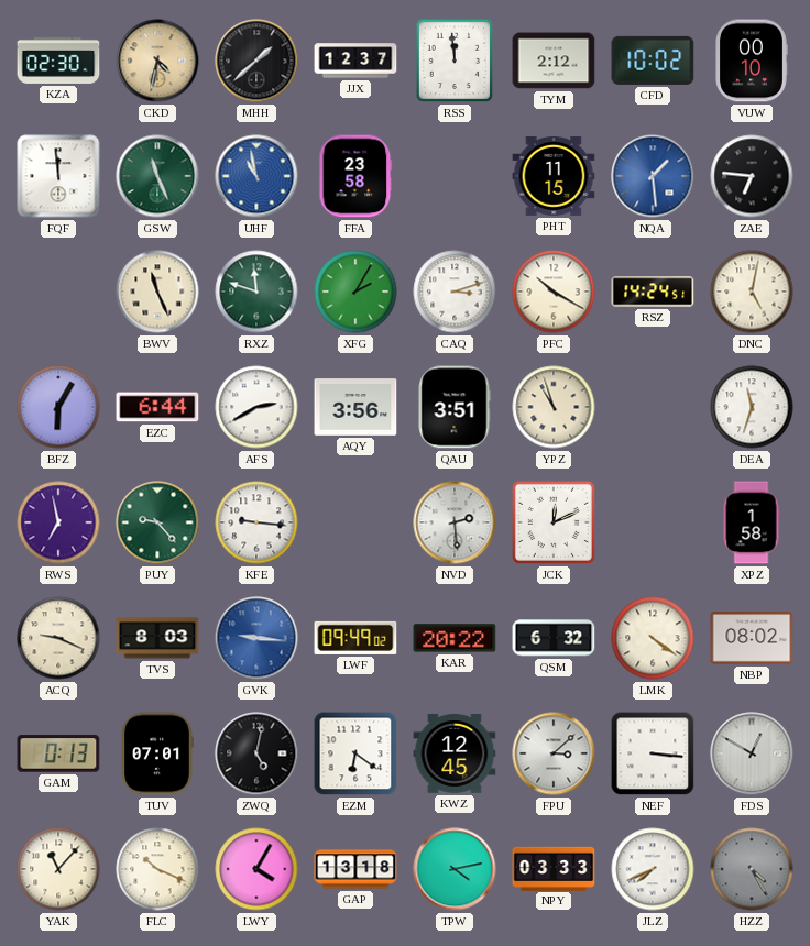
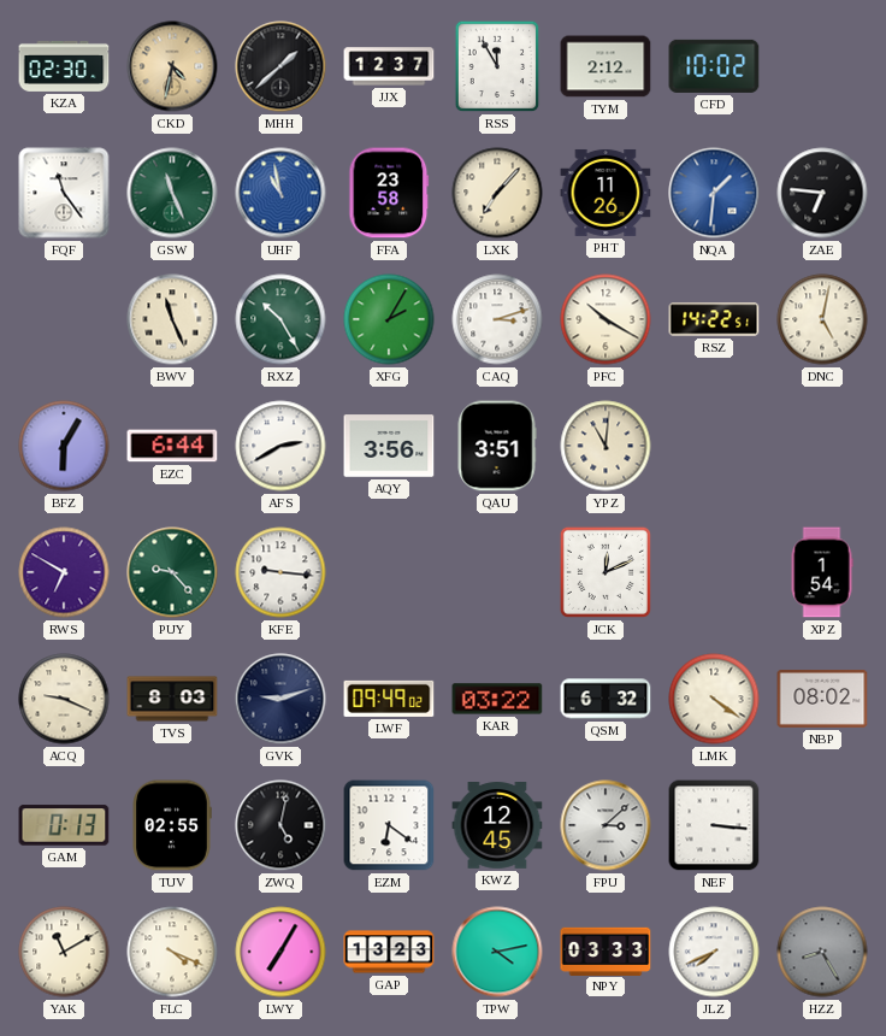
RSS: 11:59 -> 11:55 (497, 66)
VUW: 00:10 -> none (752, 61)
FQF: 11:59 -> 11:24 (64, 193)
LXK: none -> 7:07 (497, 193)
PHT: 11:15 -> 11:26 (606, 193)
NQA: 1:29 -> 1:31 (714, 193)
RXZ: 11:48 -> 10:25 (280, 319)
RSZ: 14:24 -> 14:22 (714, 319)
YPZ: 10:57 -> 11:01 (606, 446)
DEA: 11:33 -> none (752, 407)
RWS: 6:58 -> 6:50 (64, 572)
NVD: 2:29 -> none (455, 522)
XPZ: 1:58 -> 1:54 (822, 572)
GVK: 9:16 -> 9:12 (280, 699)
GVK dial: blue -> navy (280, 699)
KAR: 20:22 -> 03:22 (497, 699)
TUV: 07:01 -> 02:55 (172, 825)
FDS: 12:50 -> none (752, 754)
YAK: 11:07 -> 11:10 (64, 952)
FLC: 10:19 -> 4:19 (172, 952)
LWY: 4:05 -> 7:05 (280, 952)
GAP: 13:18 -> 13:23 (389, 952)
HZZ: 4:25 -> 8:25 (822, 952)
